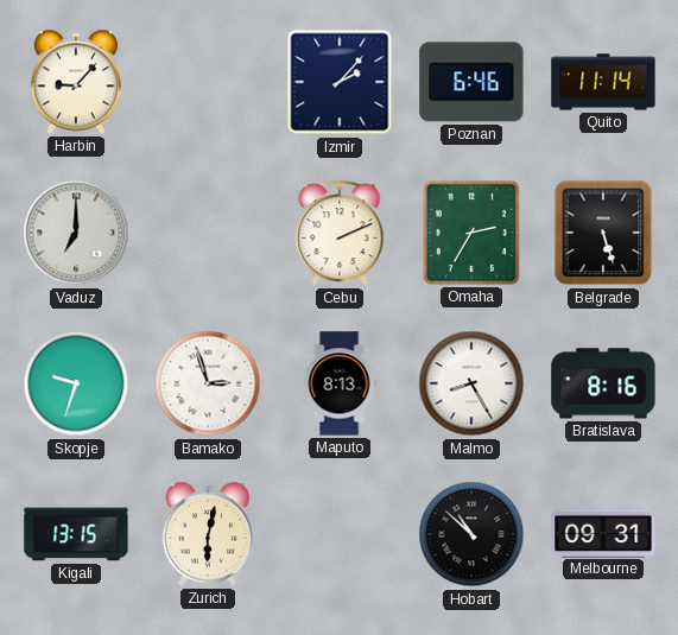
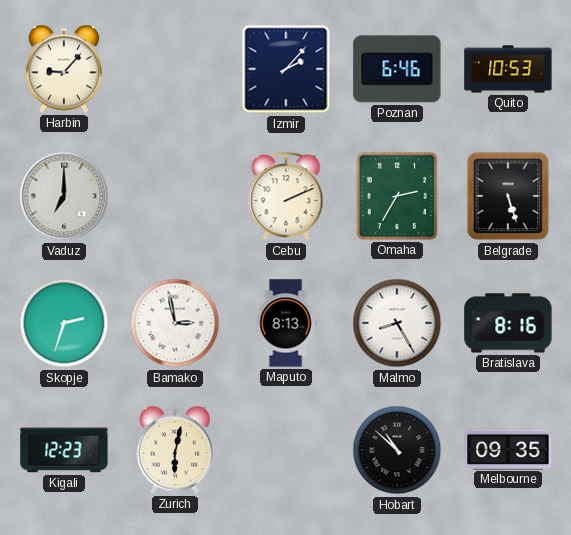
Quito: 11:14 -> 10:53 (508, 69)
Skopje: 9:33 -> 2:33 (64, 323)
Bamako: 2:57 -> 2:58 (175, 323)
Kigali: 13:15 -> 12:23 (64, 450)
Melbourne: 09:31 -> 09:35 (508, 449)
